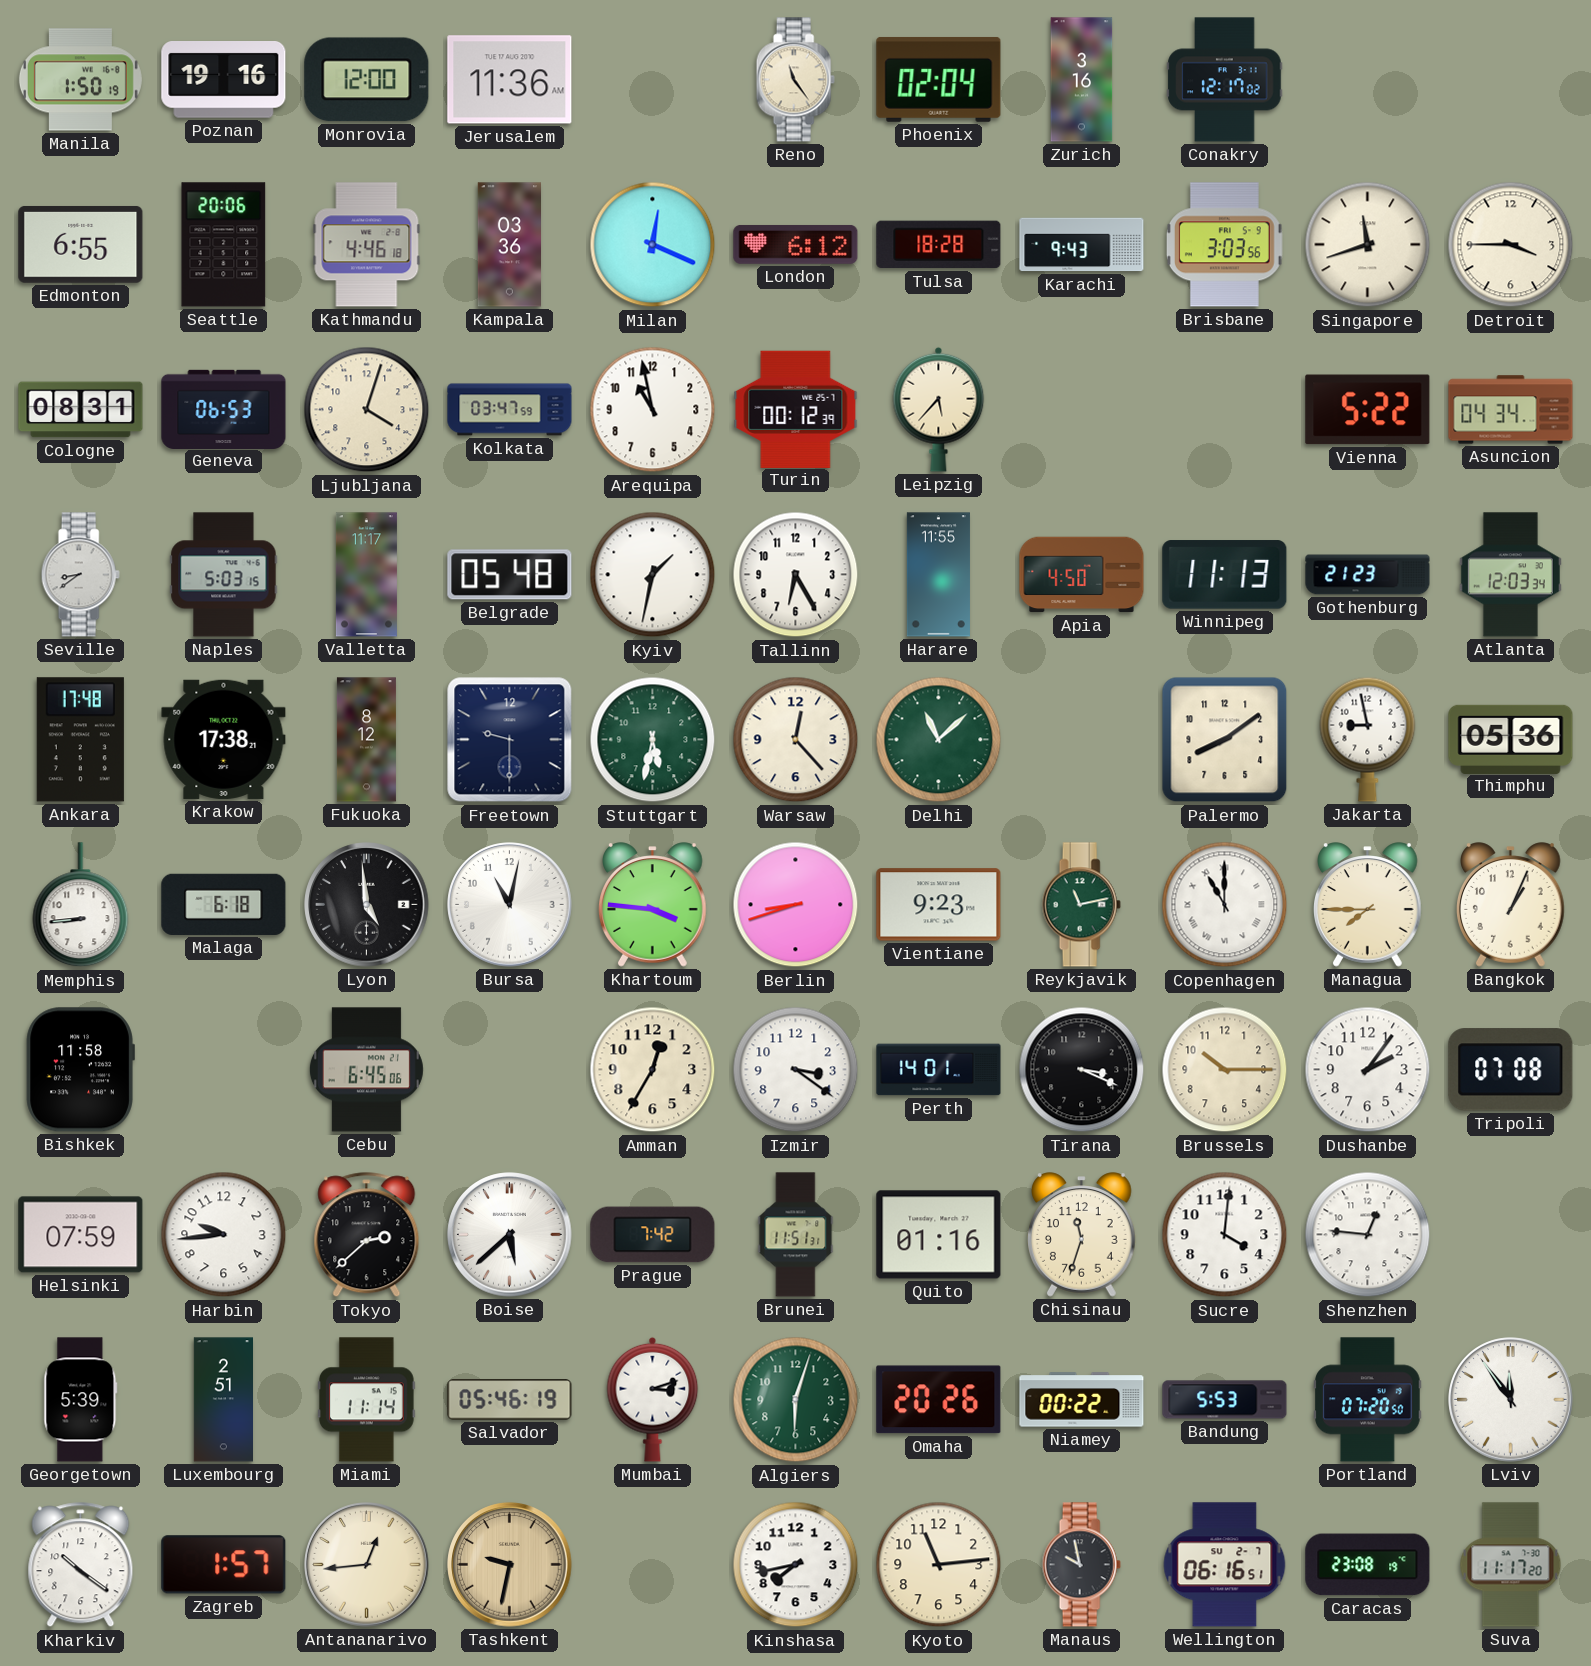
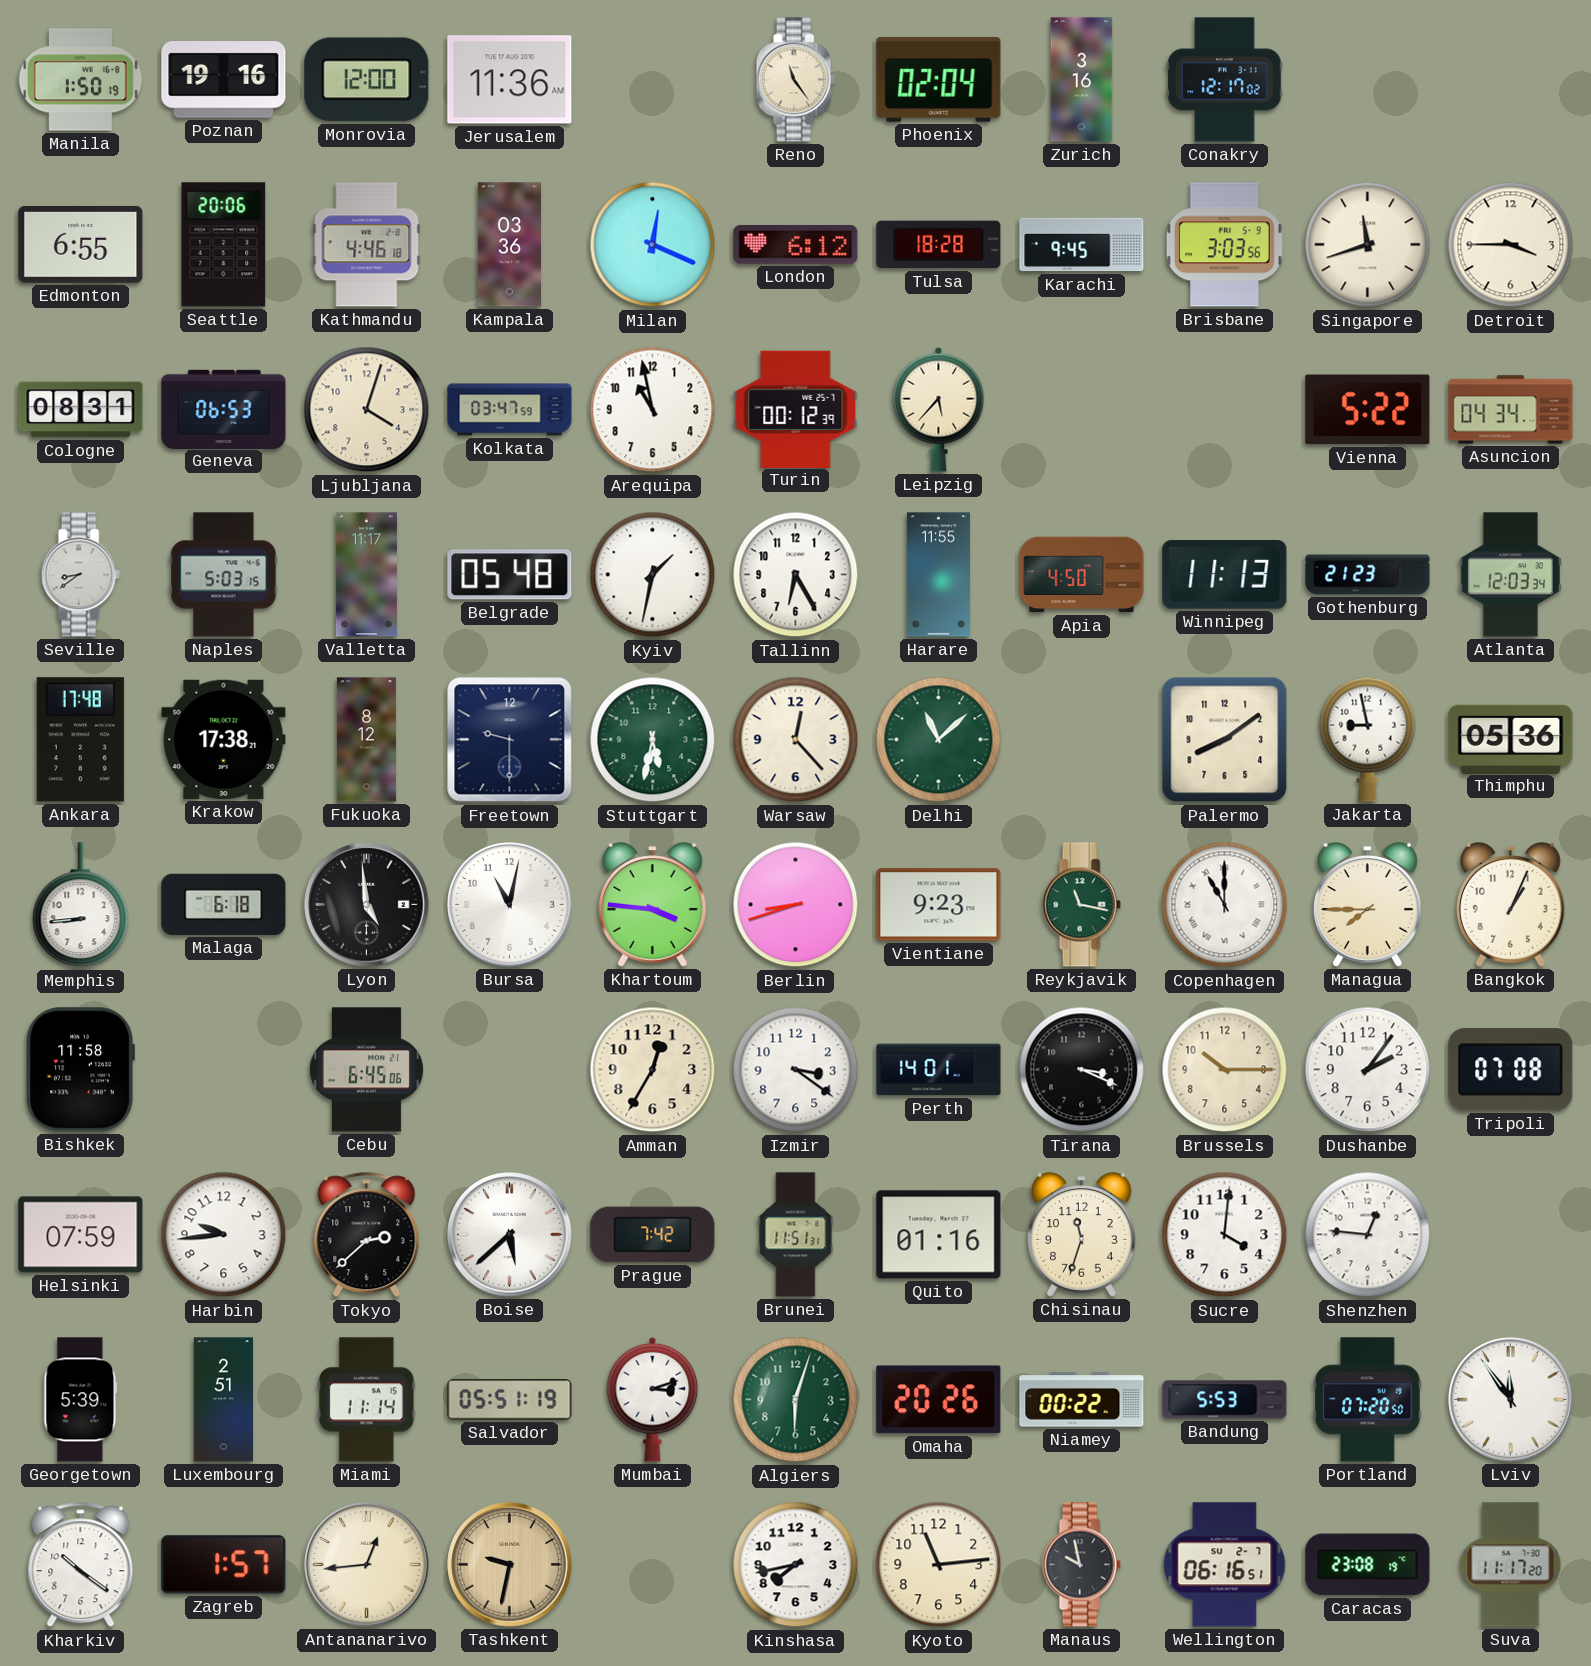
Karachi: 9:43 -> 9:45 (1082, 245)
Reykjavik: 11:13 -> 11:17 (1081, 905)
Salvador: 05:46 -> 05:51 (510, 1400)
